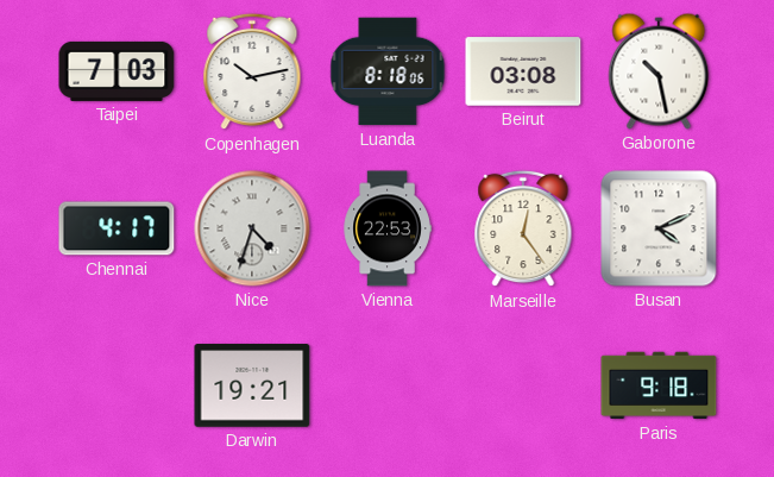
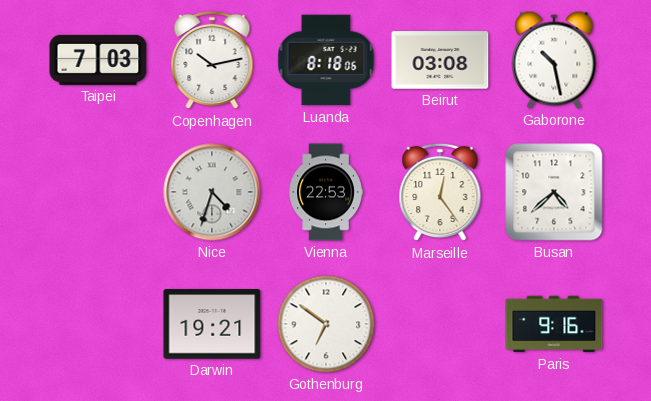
Chennai: 4:17 -> none (117, 228)
Busan: 4:11 -> 4:38 (554, 192)
Gothenburg: none -> 6:51 (326, 324)
Paris: 9:18 -> 9:16 (554, 324)
